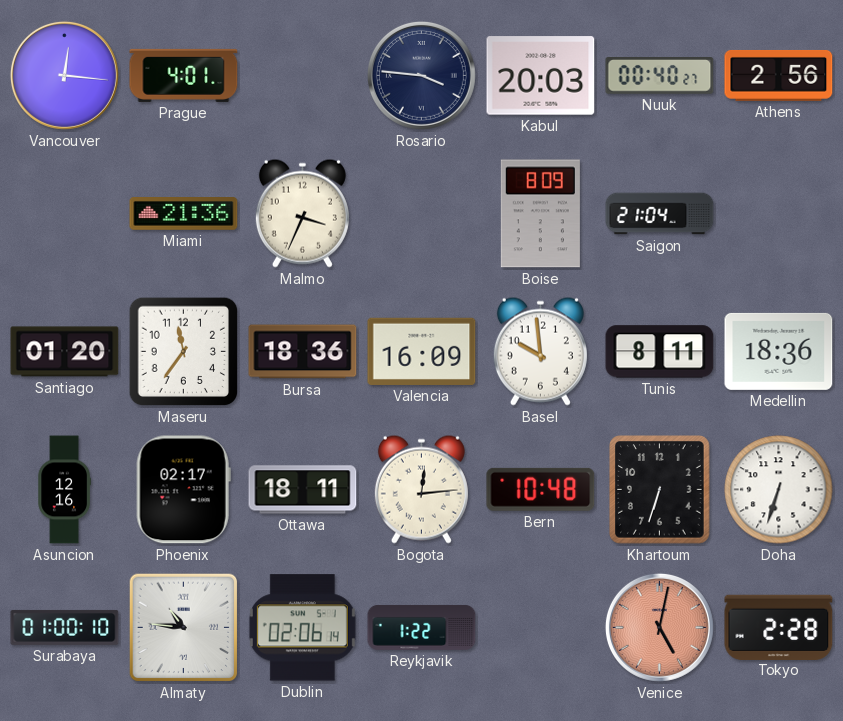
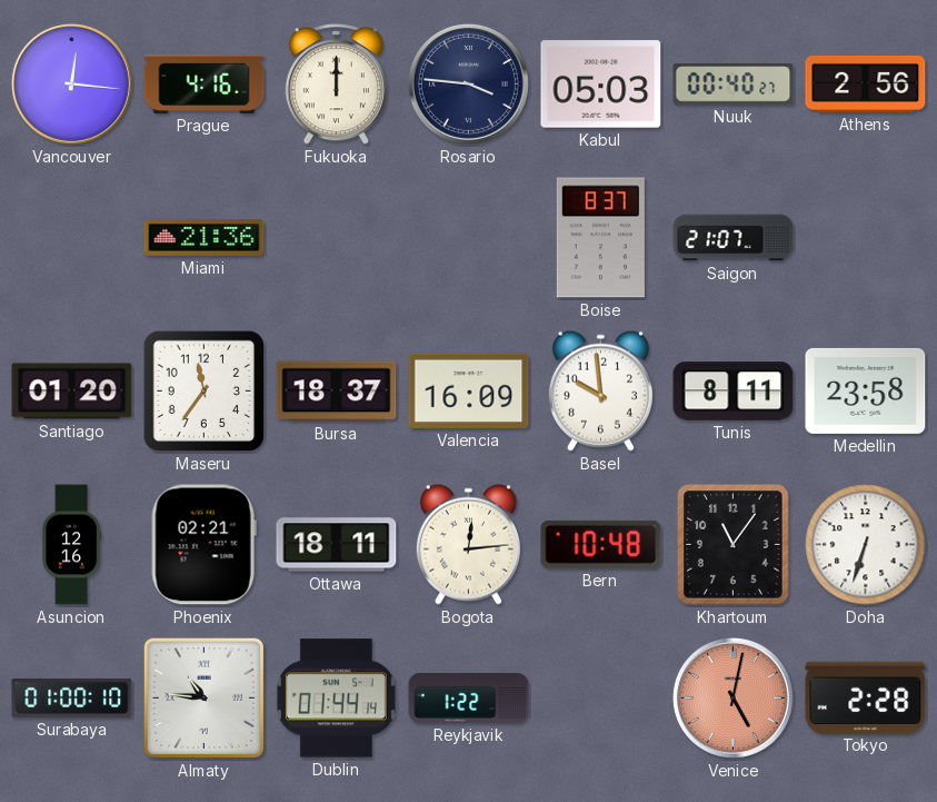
Prague: 4:01 -> 4:16 (205, 83)
Fukuoka: none -> 12:00 (336, 85)
Kabul: 20:03 -> 05:03 (601, 85)
Malmo: 3:34 -> none (302, 213)
Boise: 8:09 -> 8:37 (600, 238)
Saigon: 21:04 -> 21:07 (734, 238)
Bursa: 18:36 -> 18:37 (337, 392)
Medellin: 18:36 -> 23:58 (866, 390)
Phoenix: 02:17 -> 02:21 (203, 545)
Khartoum: 6:33 -> 11:06 (734, 545)
Dublin: 02:06 -> 01:44 (336, 699)
